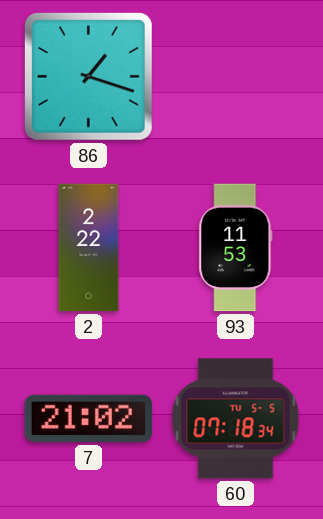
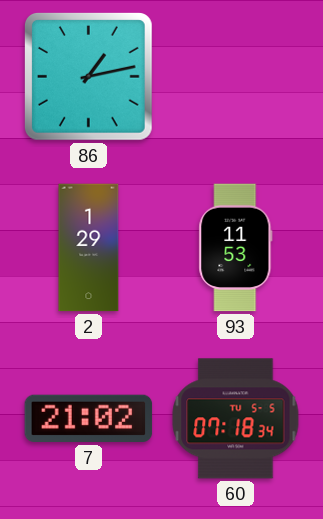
86: 1:18 -> 1:13 (89, 77)
2: 2:22 -> 1:29 (89, 248)
